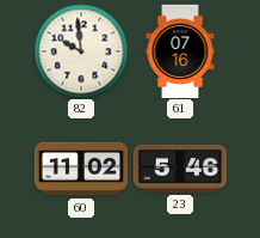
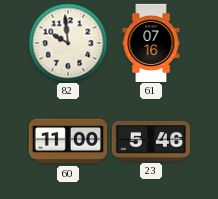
60: 11:02 -> 11:00 (67, 141)
